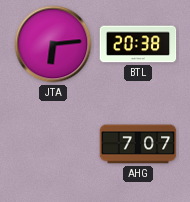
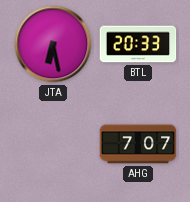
JTA: 6:14 -> 6:28 (53, 44)
BTL: 20:38 -> 20:33 (138, 44)
